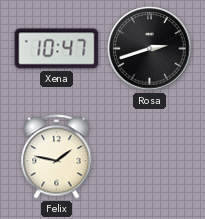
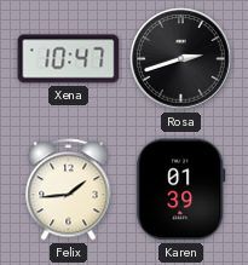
Felix: 1:47 -> 1:44 (69, 190)
Karen: none -> 01:39 (181, 190)
